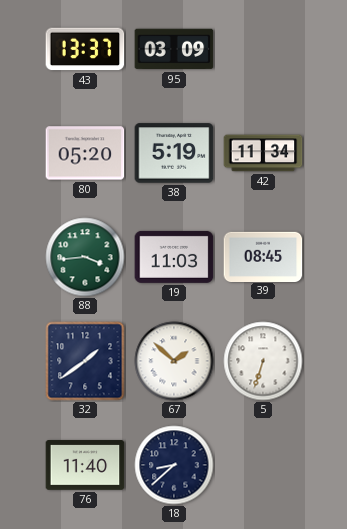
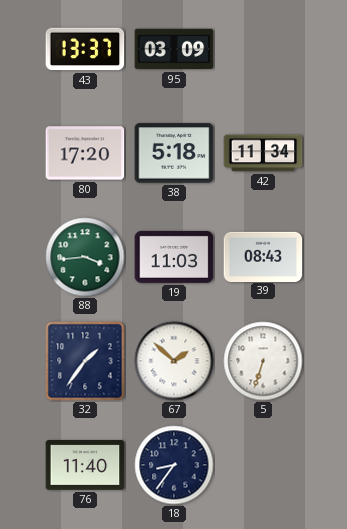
80: 05:20 -> 17:20 (85, 153)
38: 5:19 -> 5:18 (174, 153)
39: 08:45 -> 08:43 (263, 256)
32: 1:39 -> 1:36 (85, 361)
18: 8:38 -> 8:36 (174, 465)
